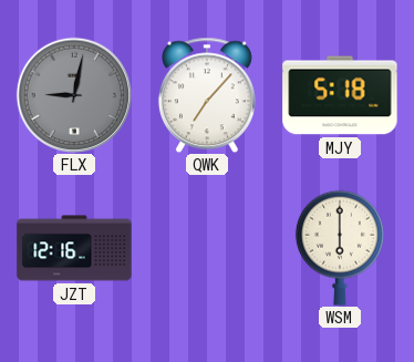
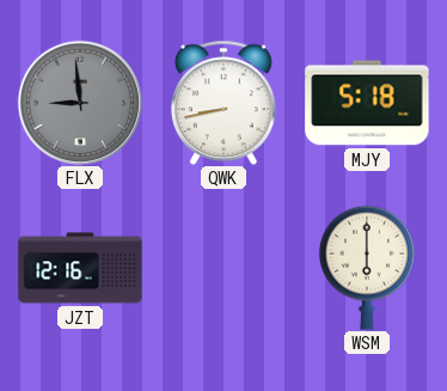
FLX: 9:02 -> 8:59 (79, 102)
QWK: 7:07 -> 8:43 (223, 103)
